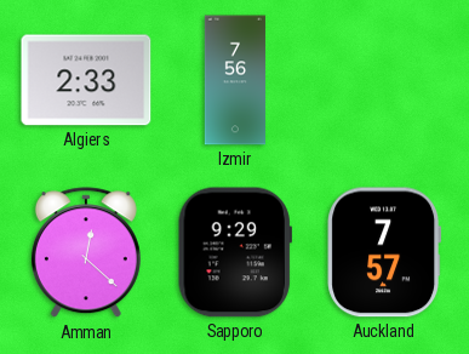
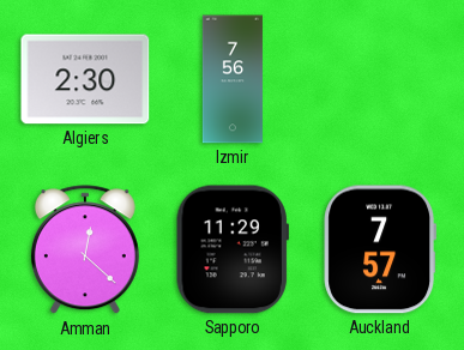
Algiers: 2:33 -> 2:30 (85, 79)
Sapporo: 9:29 -> 11:29 (233, 249)
